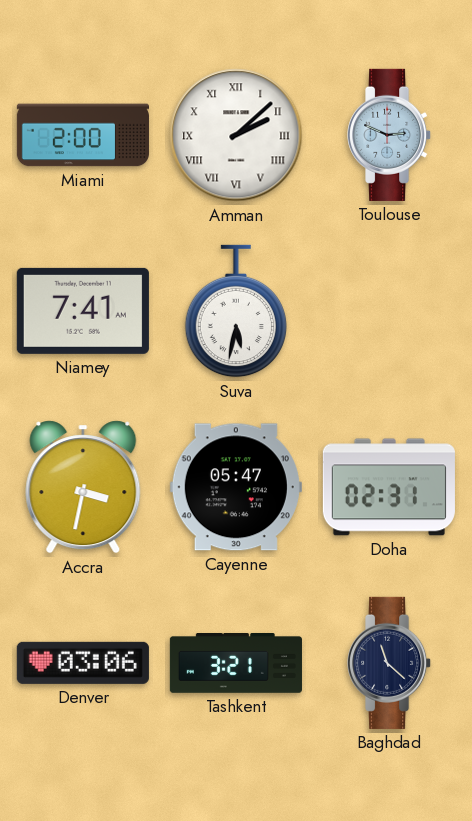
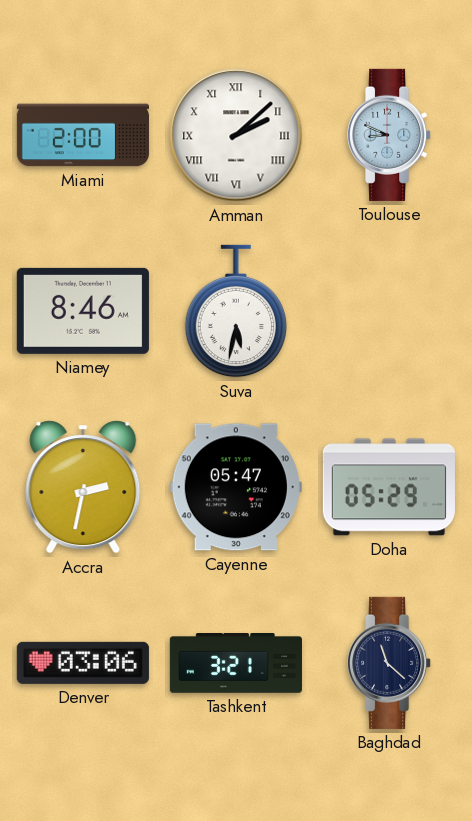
Toulouse: 2:49 -> 8:49 (390, 135)
Niamey: 7:41 -> 8:46 (83, 311)
Accra: 3:32 -> 2:32 (83, 487)
Doha: 02:31 -> 05:29 (389, 487)
